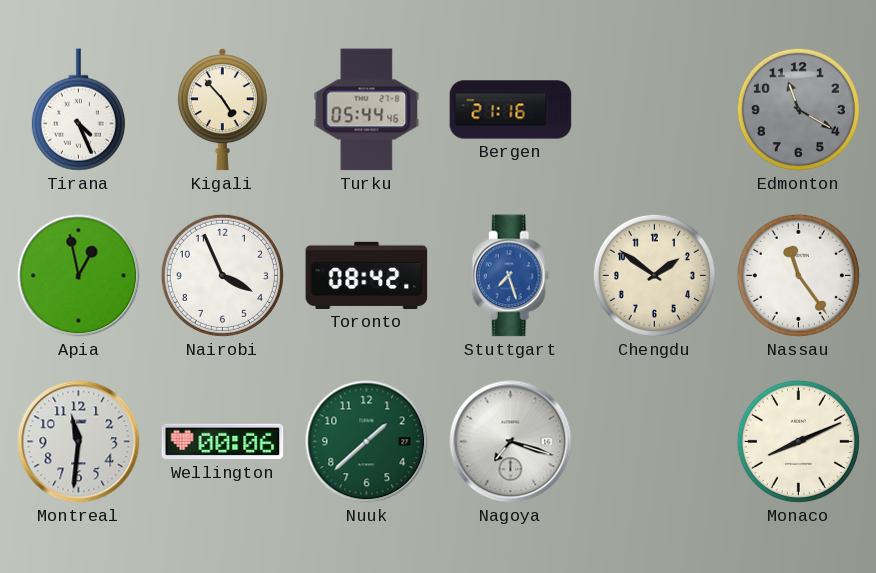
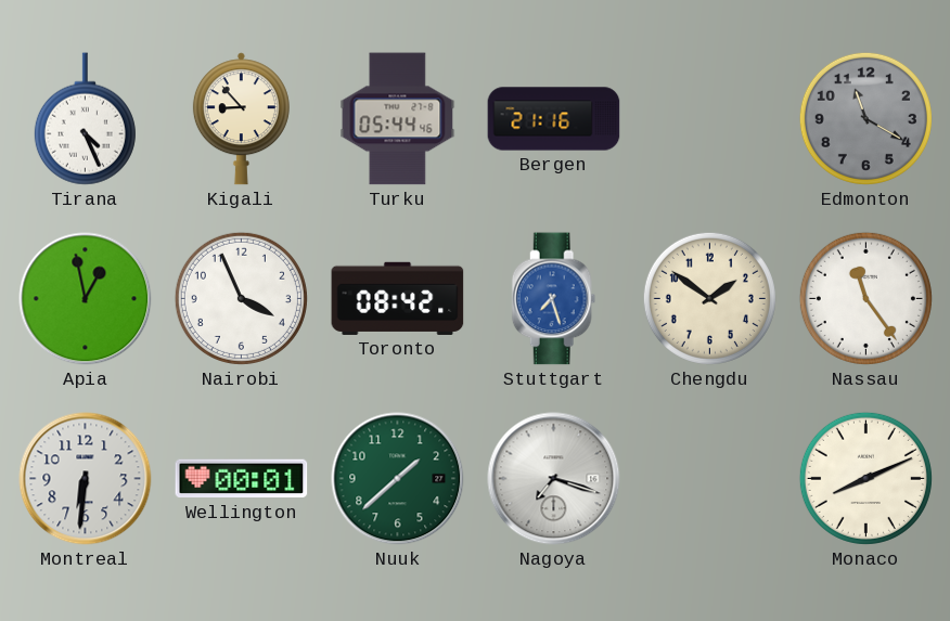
Kigali: 4:53 -> 8:53 (241, 119)
Montreal: 11:31 -> 6:31 (86, 479)
Wellington: 00:06 -> 00:01 (242, 479)
